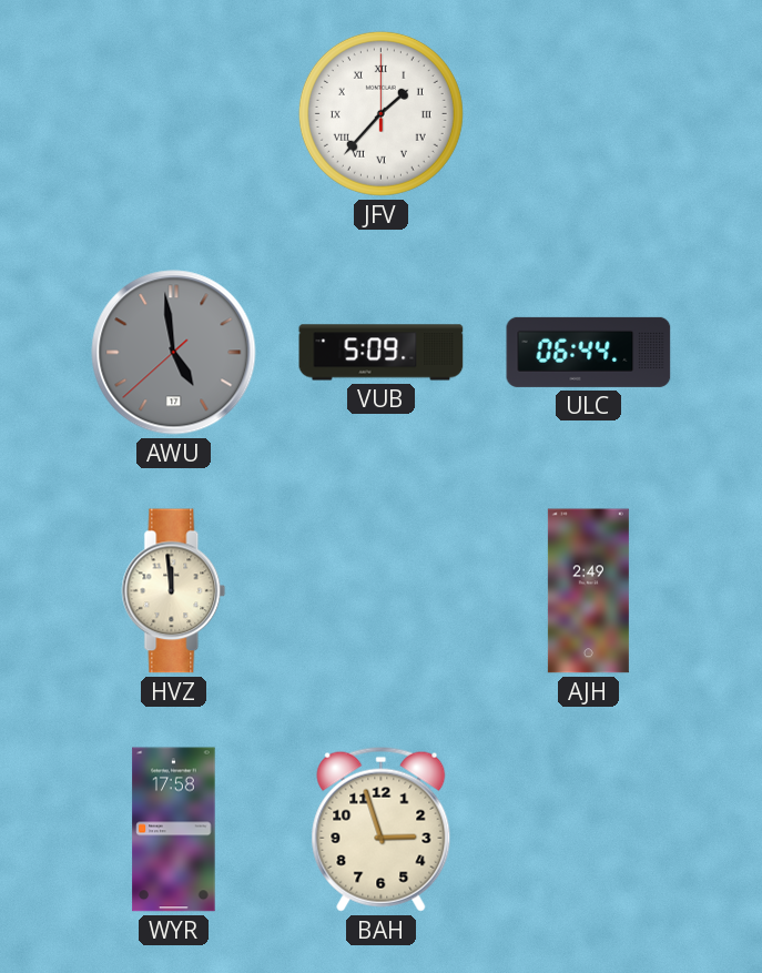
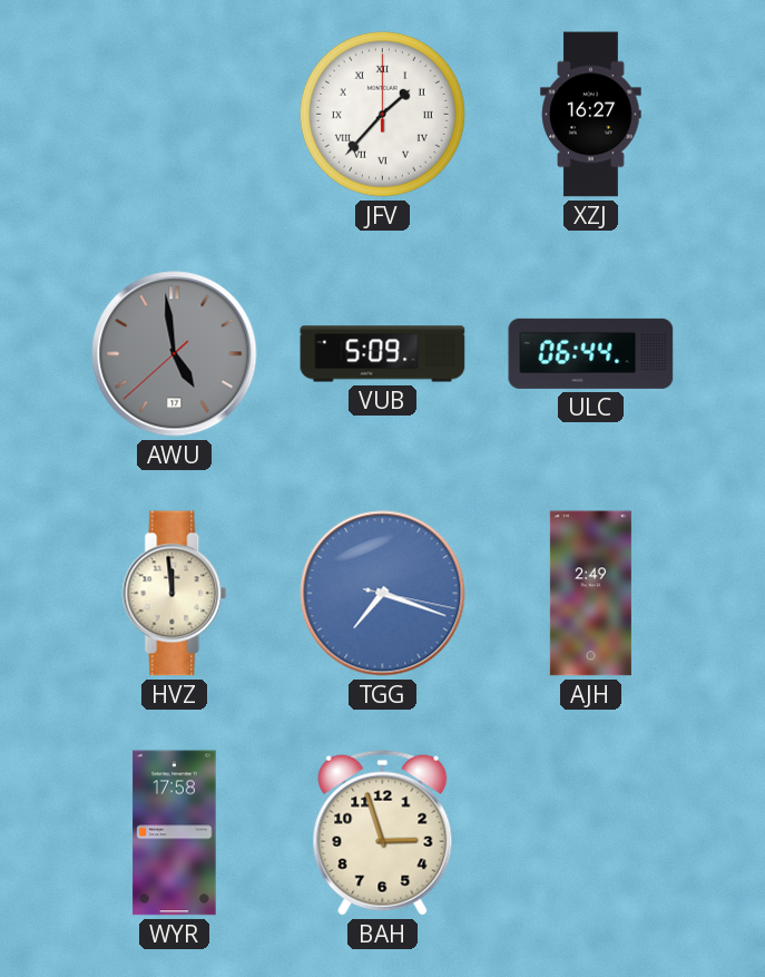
XZJ: none -> 16:27 (591, 115)
TGG: none -> 7:18 (383, 594)
